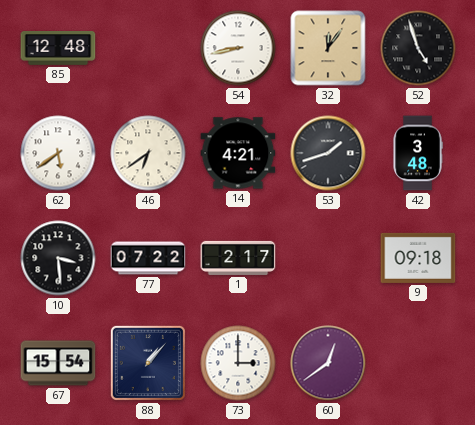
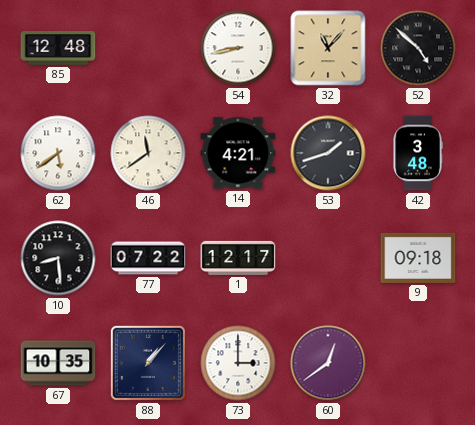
32: 12:06 -> 11:07 (328, 48)
52: 4:57 -> 4:52 (418, 48)
46: 6:39 -> 11:39 (148, 153)
10: 3:29 -> 8:29 (58, 258)
1: 2:17 -> 12:17 (238, 258)
67: 15:54 -> 10:35 (58, 363)
